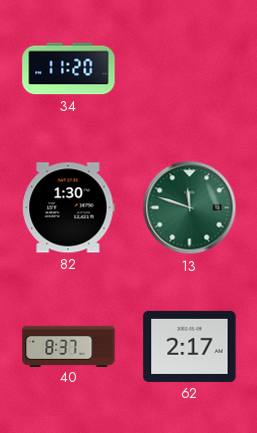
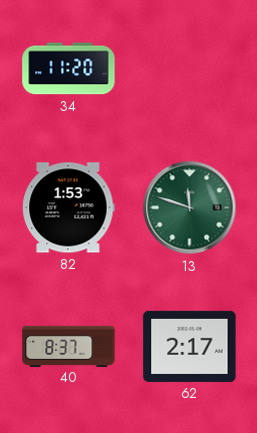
82: 1:30 -> 1:53 (69, 208)
